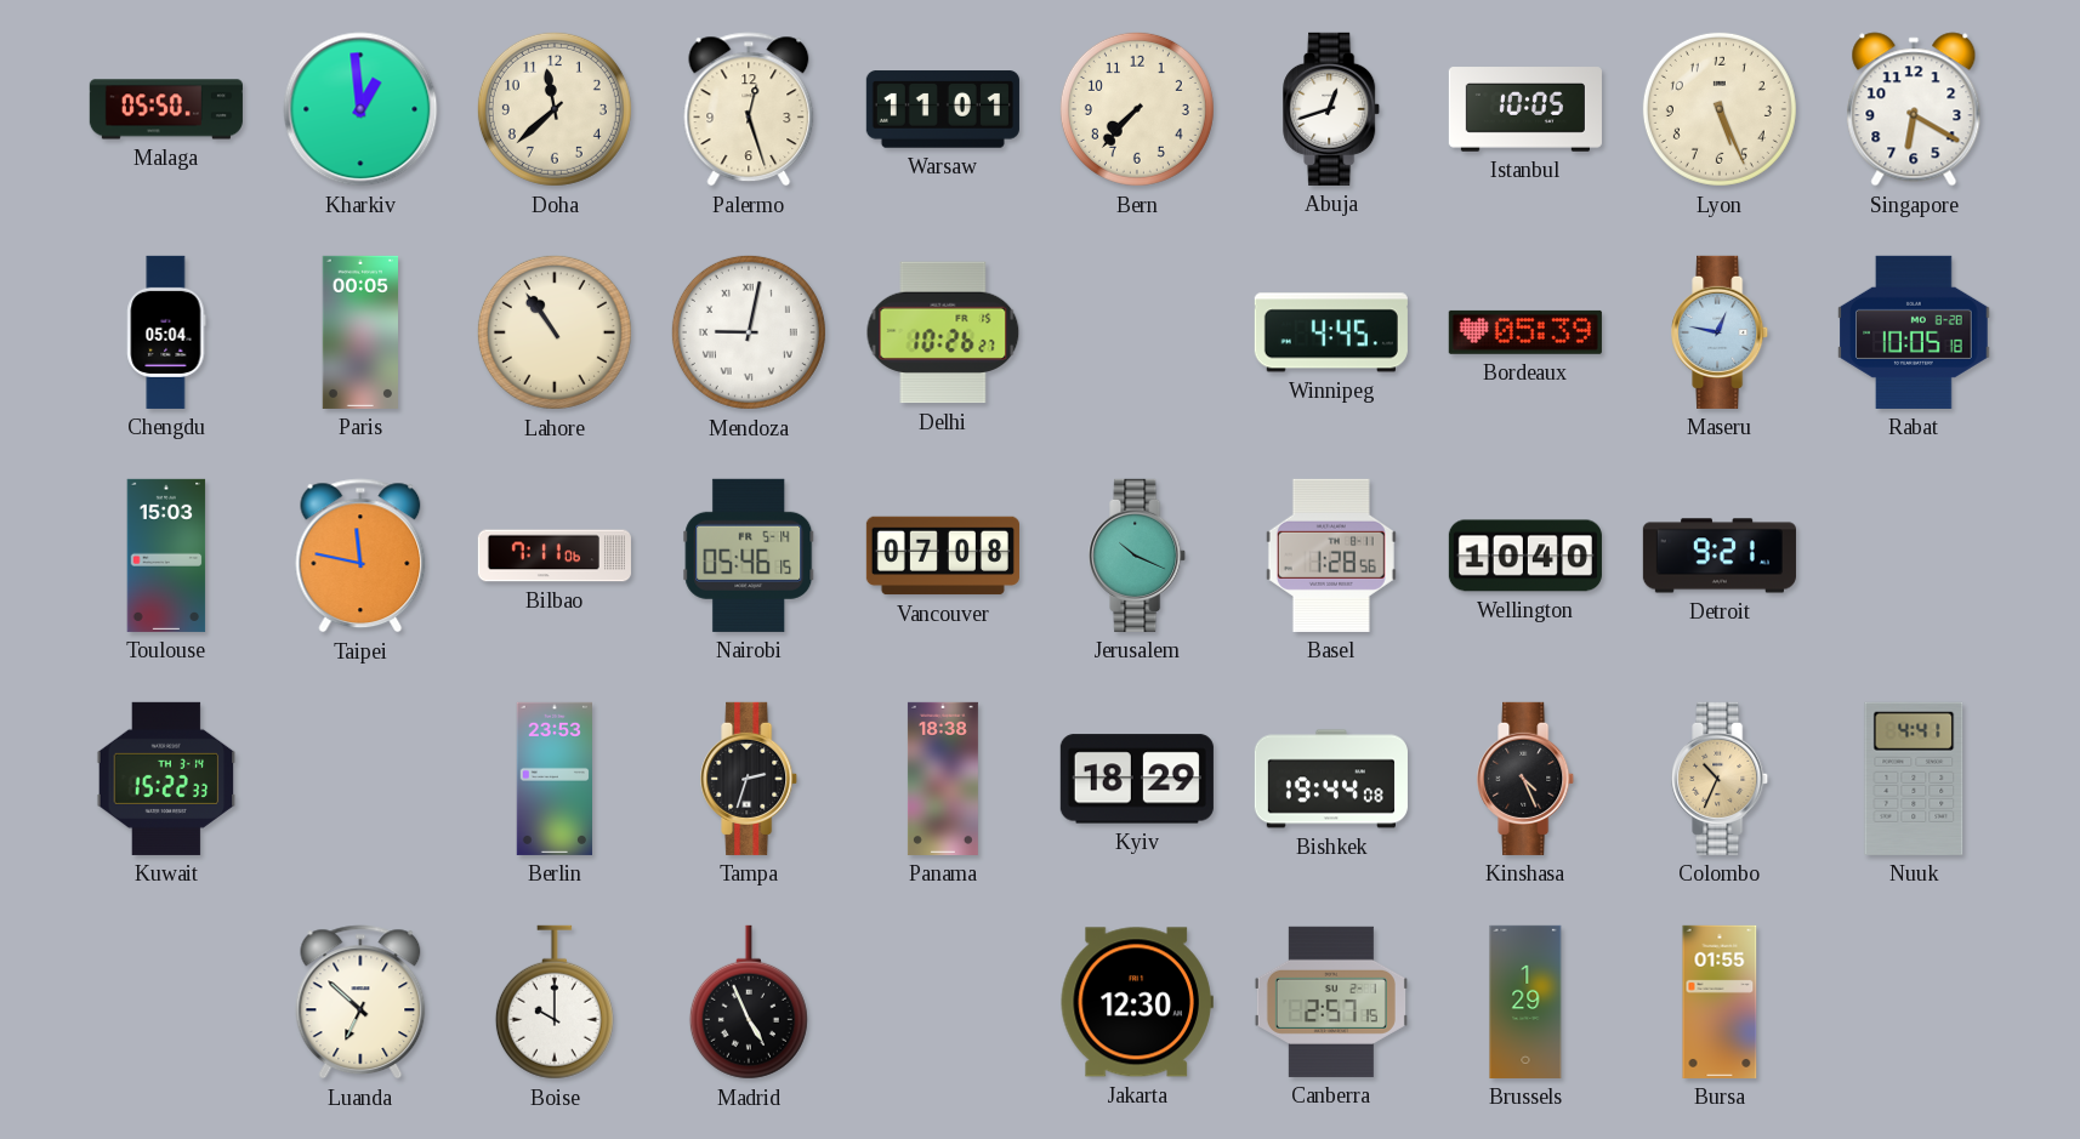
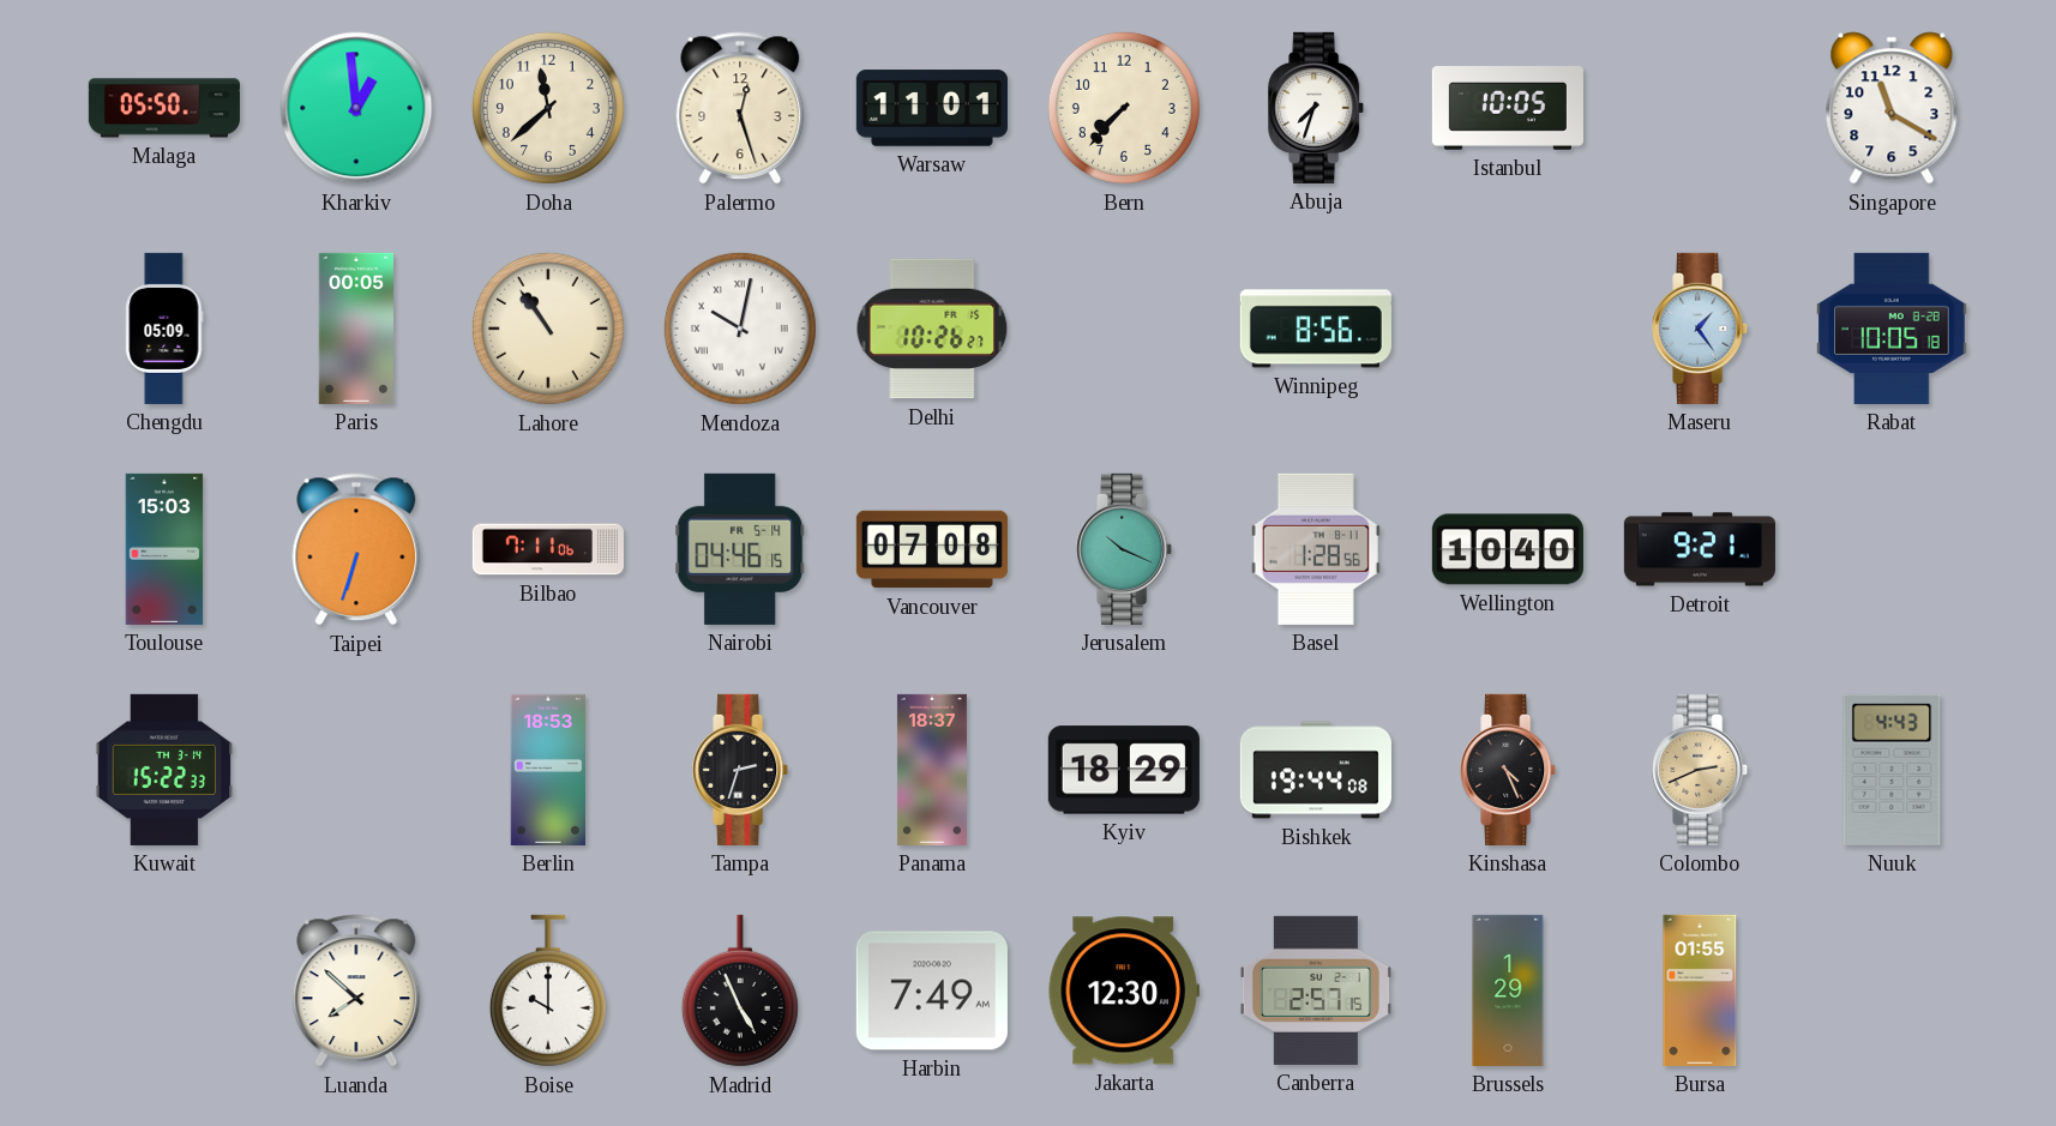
Abuja: 12:42 -> 7:33 (1317, 108)
Lyon: 5:26 -> none (1720, 109)
Singapore: 6:20 -> 11:20 (1892, 108)
Chengdu: 05:04 -> 05:09 (164, 329)
Mendoza: 9:02 -> 10:02 (740, 329)
Winnipeg: 4:45 -> 8:56 (1316, 329)
Bordeaux: 05:39 -> none (1525, 332)
Maseru: 12:47 -> 1:24 (1701, 329)
Taipei: 11:47 -> 6:33 (356, 549)
Nairobi: 05:46 -> 04:46 (740, 549)
Berlin: 23:53 -> 18:53 (547, 770)
Panama: 18:38 -> 18:37 (932, 770)
Colombo: 10:34 -> 2:41 (1701, 770)
Nuuk: 4:41 -> 4:43 (1892, 770)
Luanda: 6:52 -> 7:52 (356, 990)
Harbin: none -> 7:49 (932, 990)
